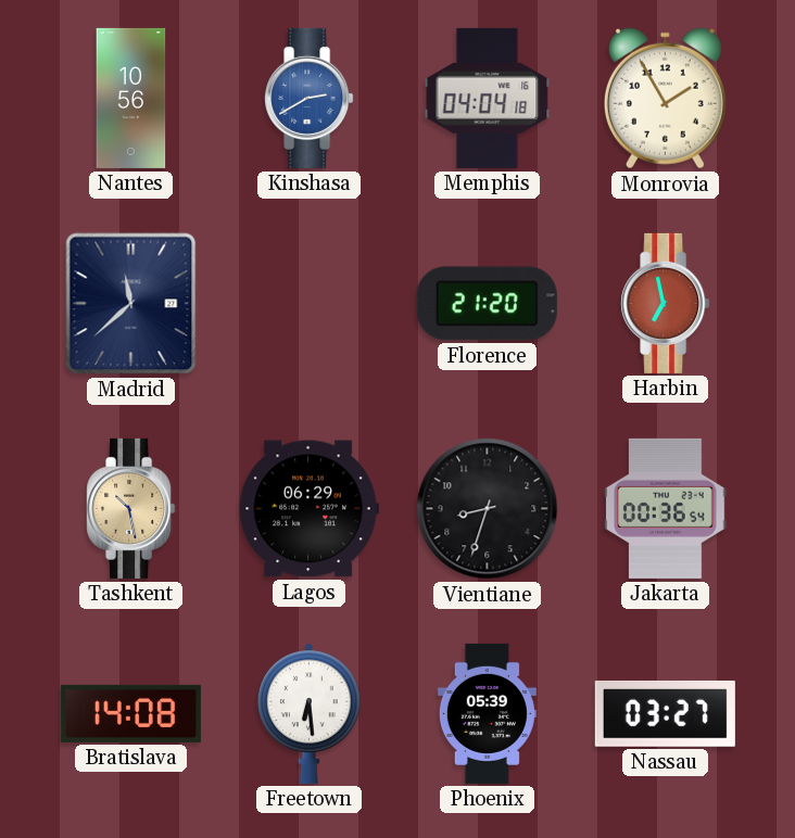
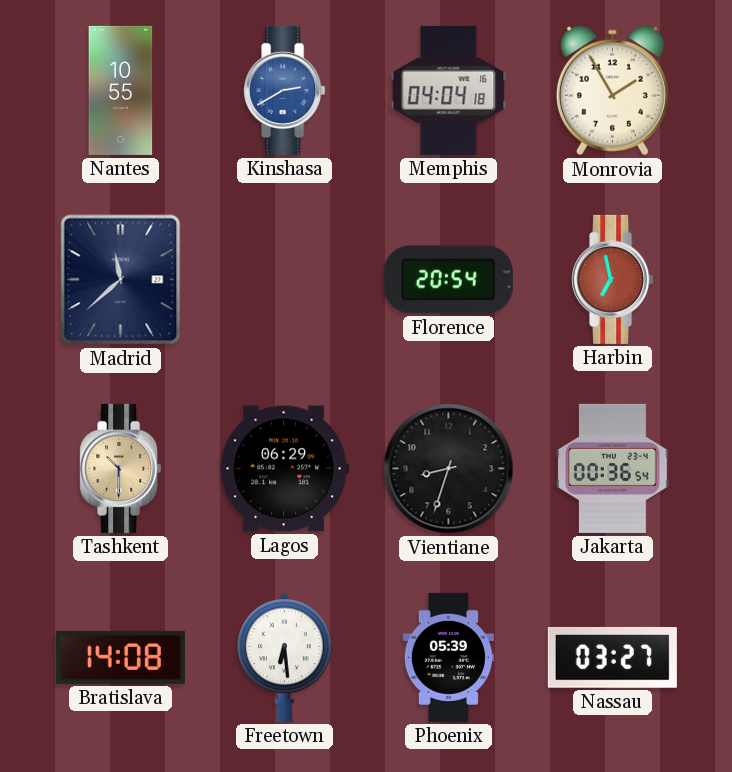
Nantes: 10:56 -> 10:55 (121, 90)
Florence: 21:20 -> 20:54 (448, 280)
Tashkent: 10:28 -> 10:30 (121, 468)
